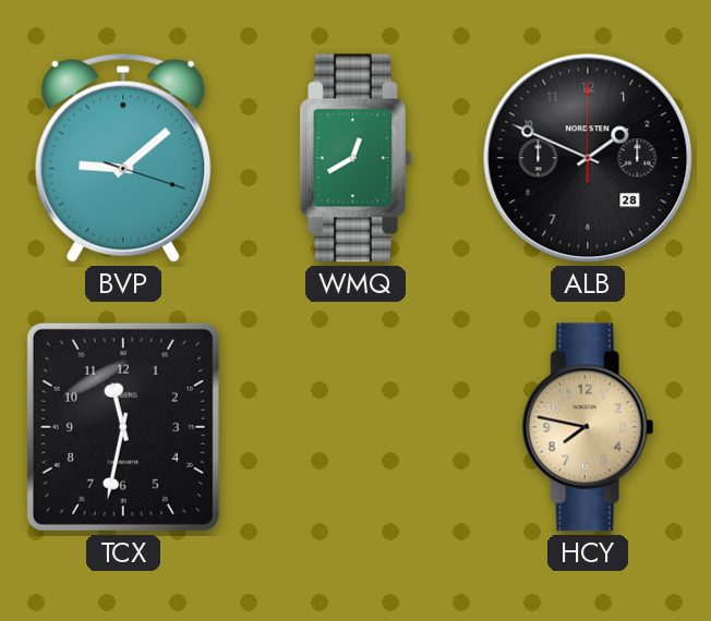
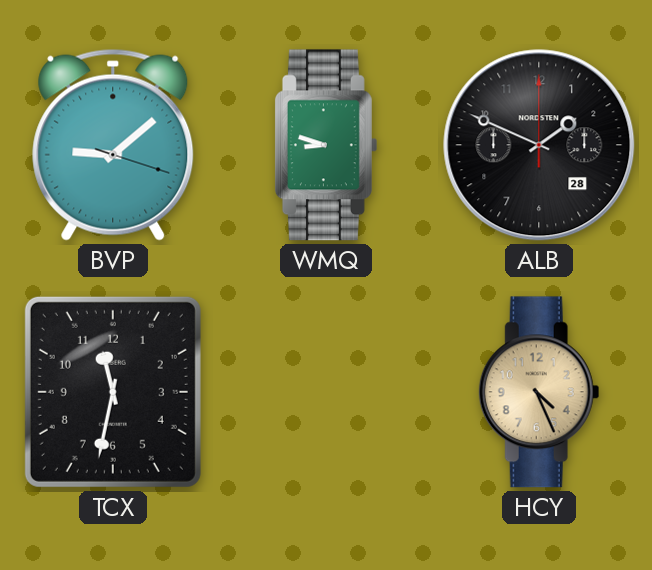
WMQ: 12:40 -> 8:48 (326, 145)
HCY: 7:47 -> 4:26 (539, 392)
